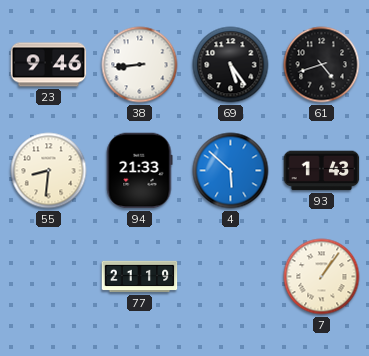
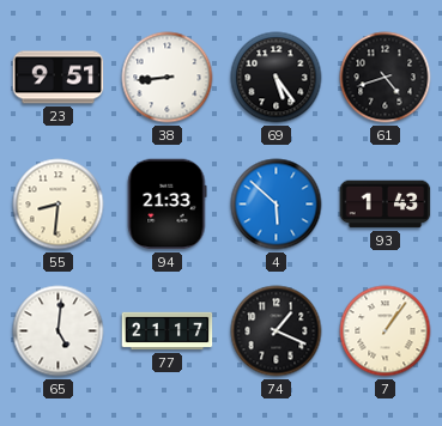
23: 9:46 -> 9:51 (59, 78)
65: none -> 5:01 (59, 331)
77: 21:19 -> 21:17 (168, 331)
74: none -> 1:19 (277, 331)
